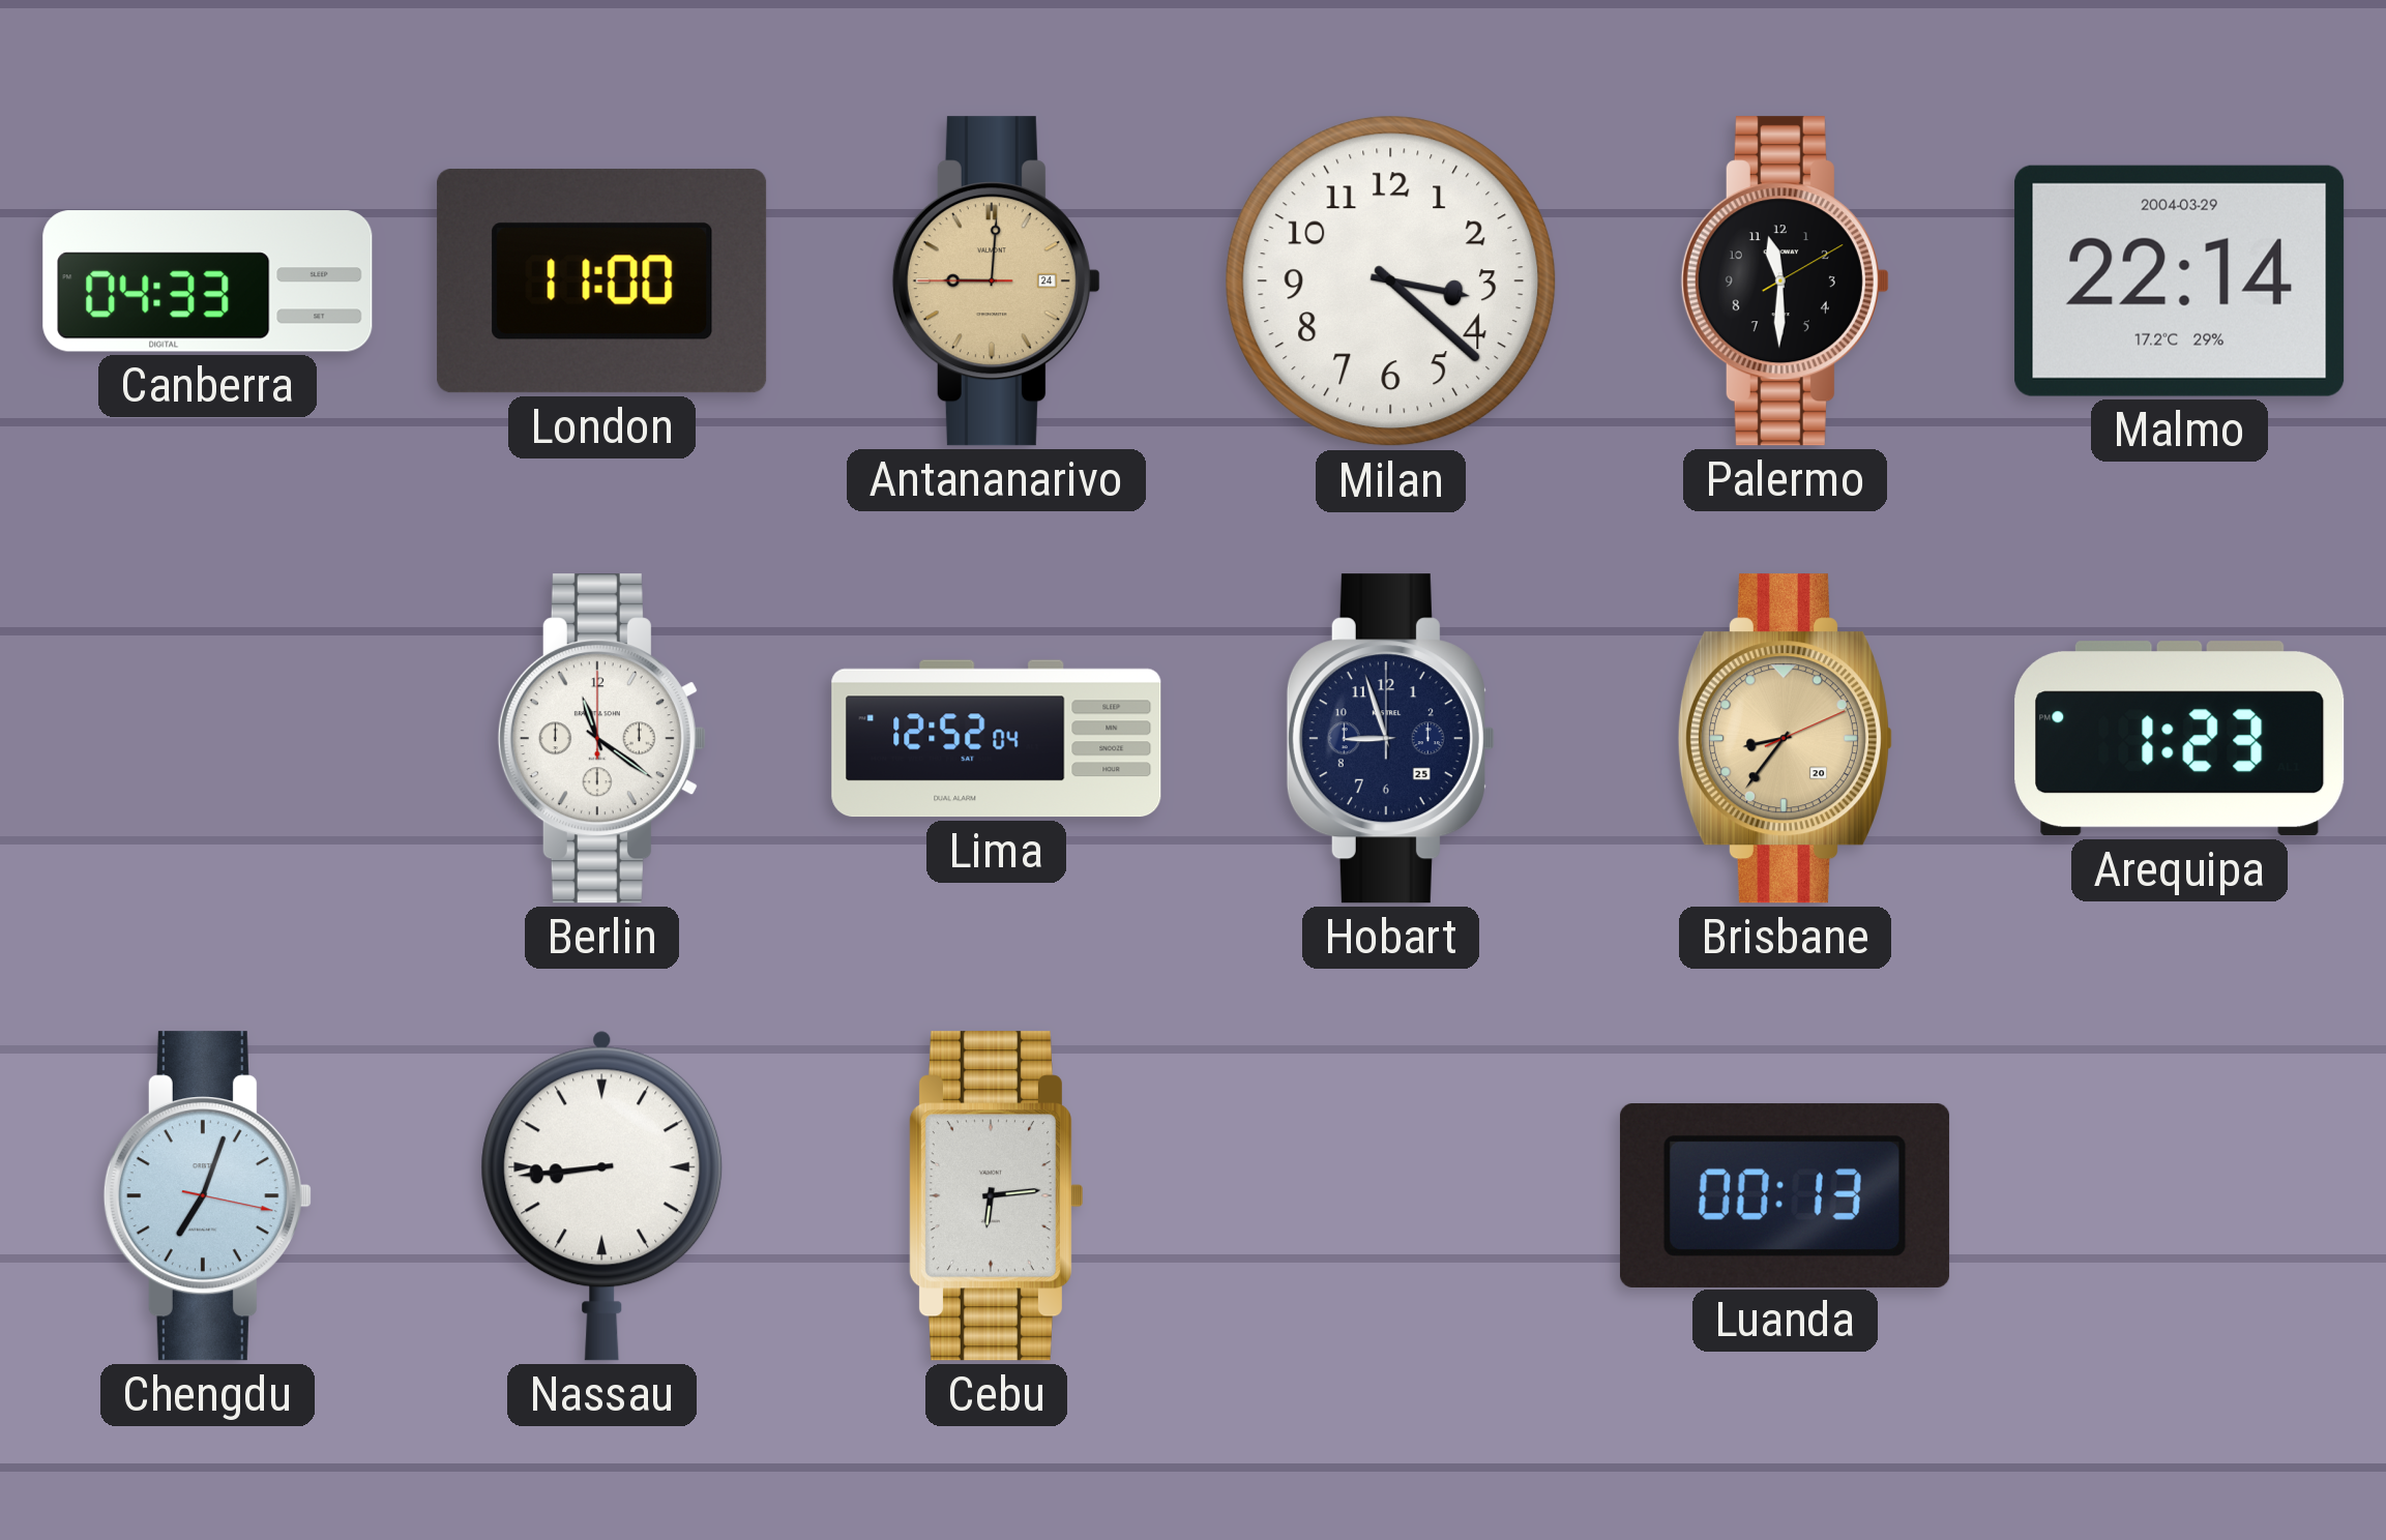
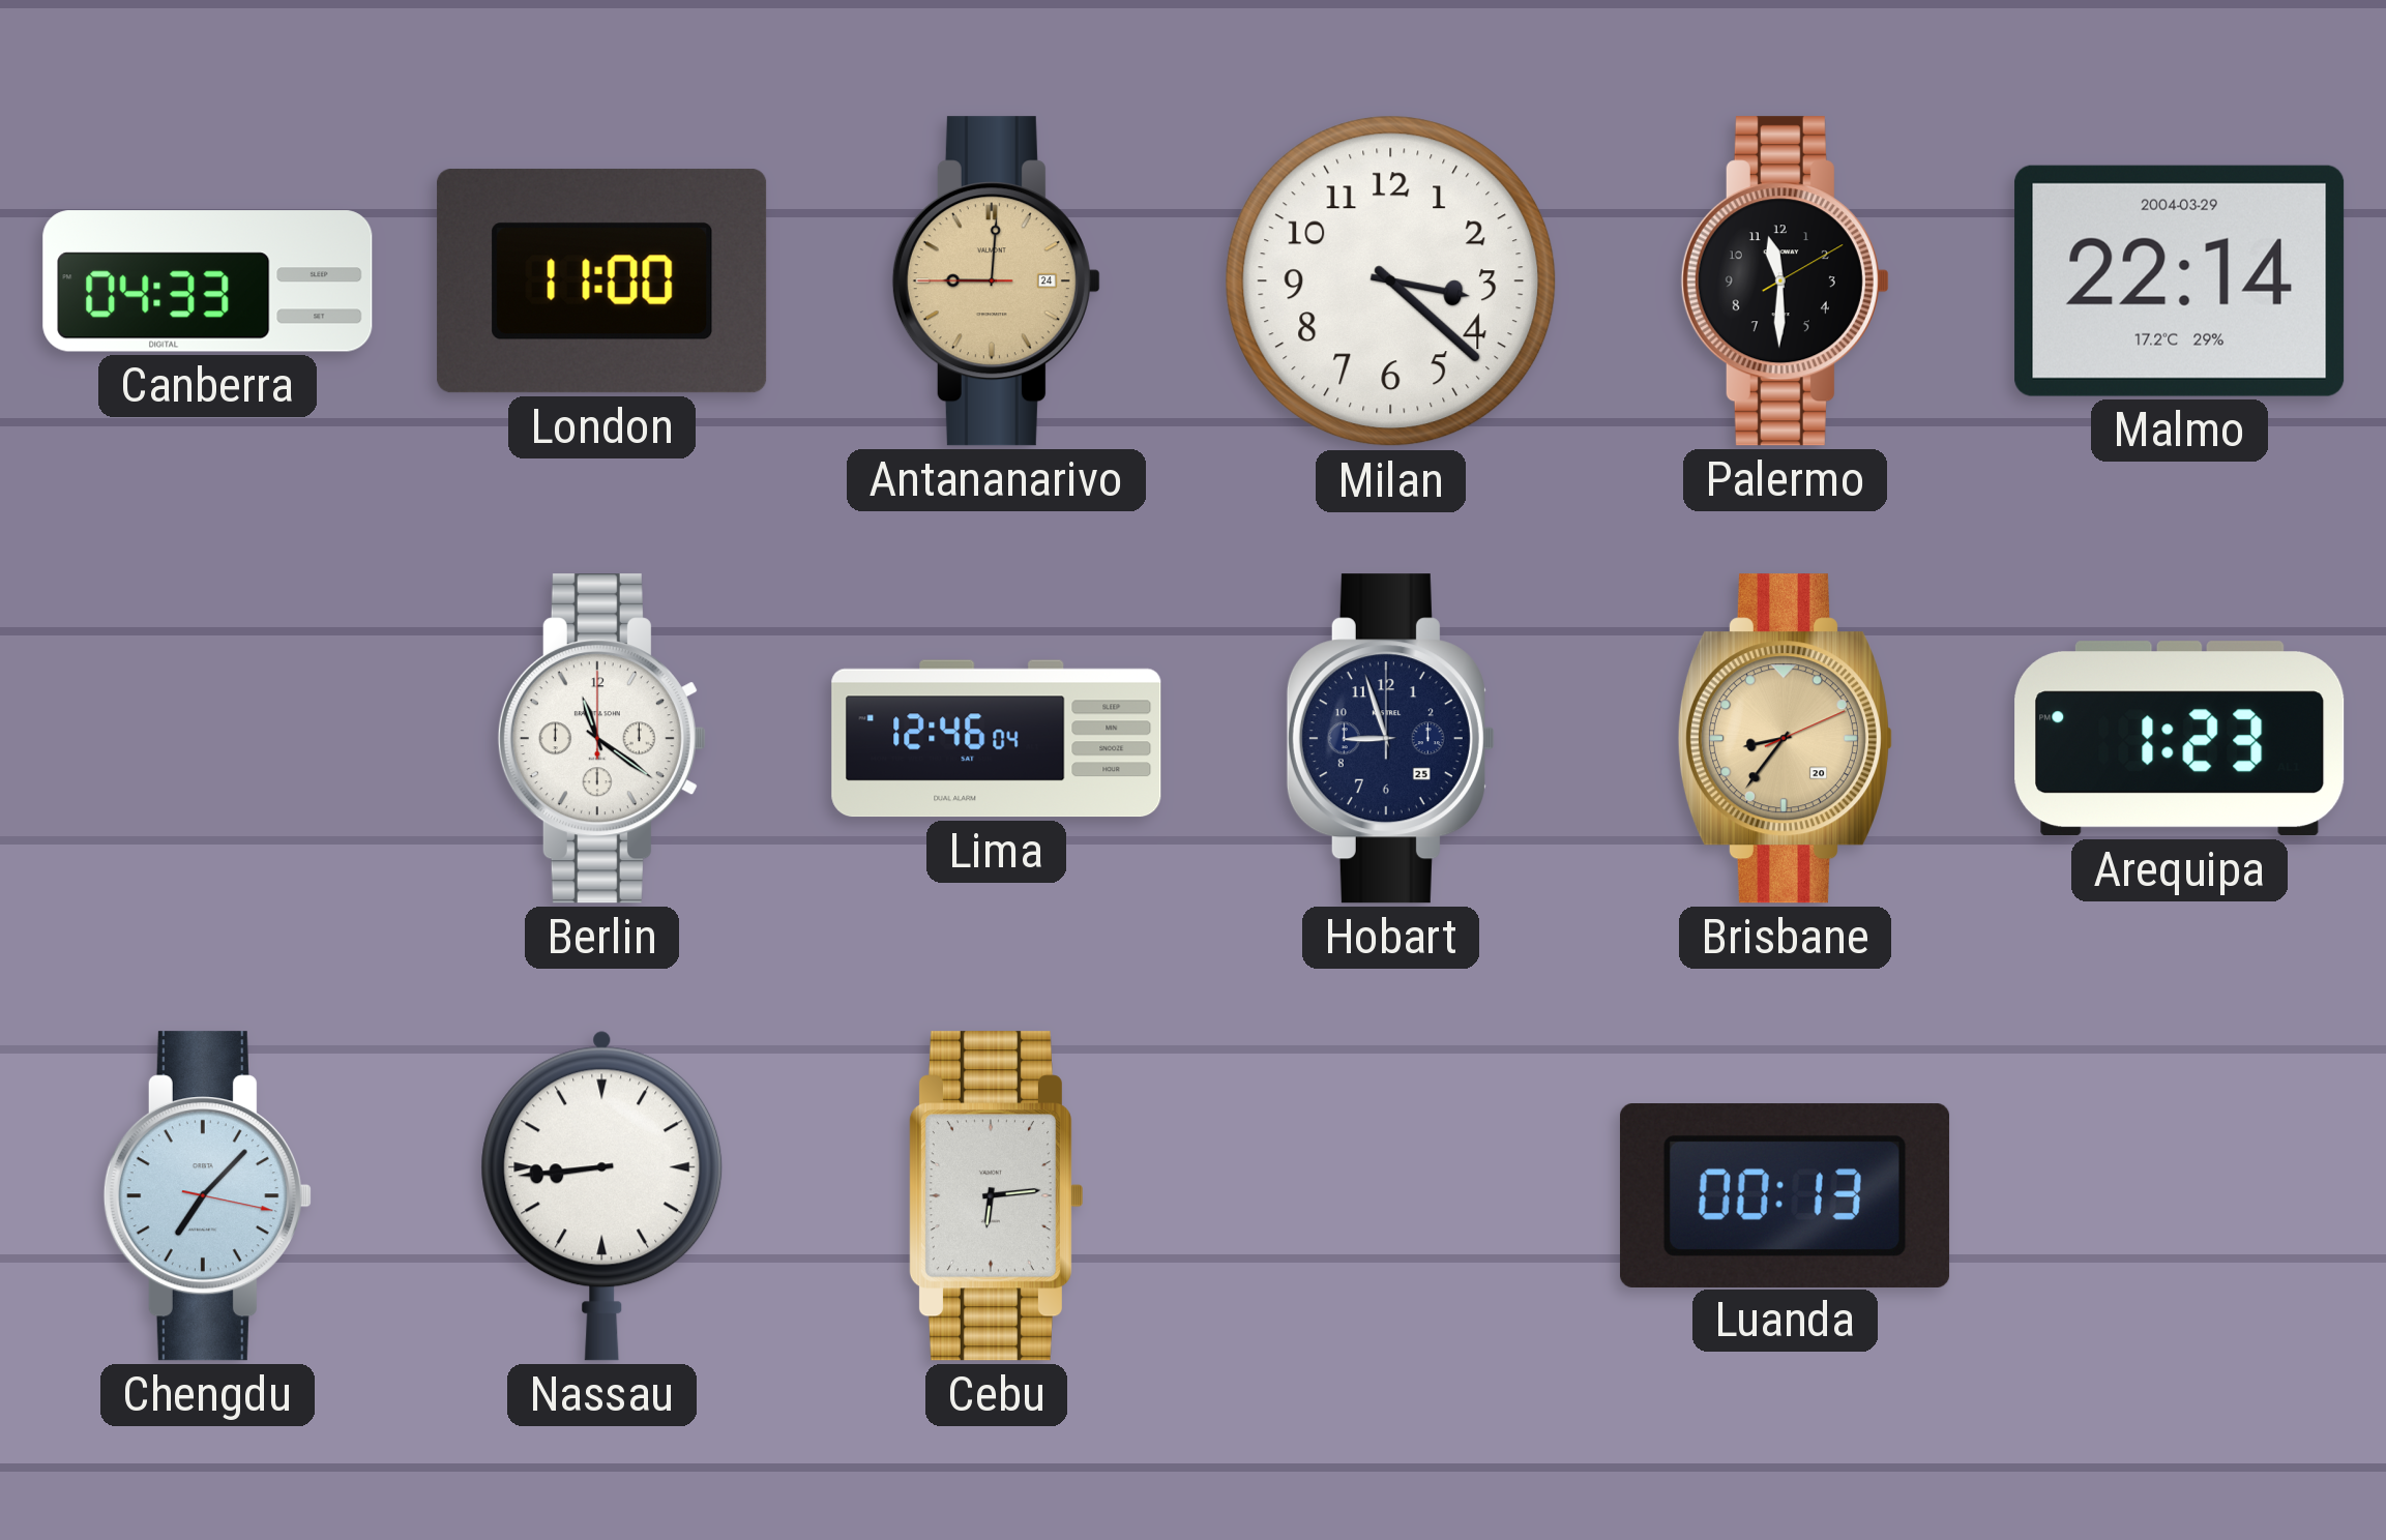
Lima: 12:52 -> 12:46 (997, 739)
Chengdu: 7:03 -> 7:07 (207, 1196)
